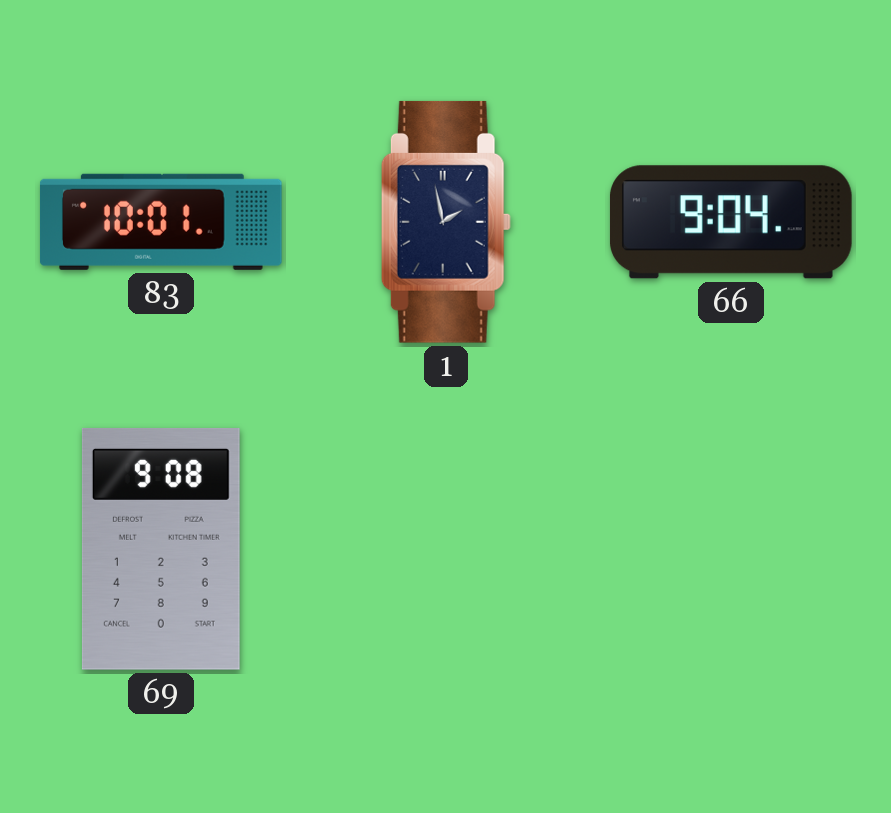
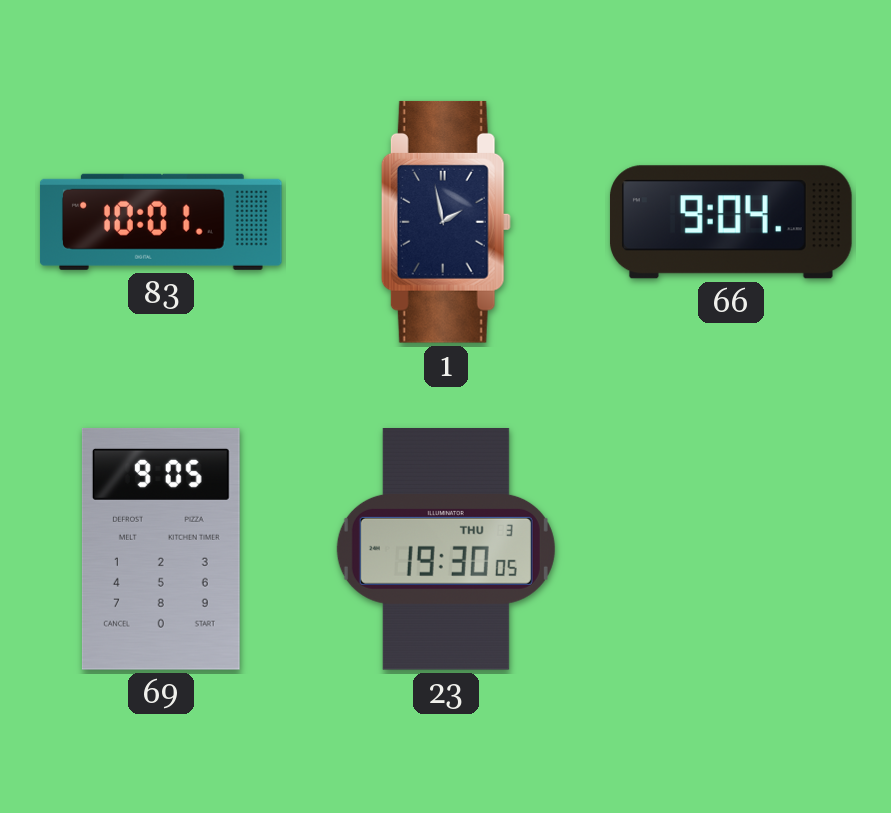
69: 9:08 -> 9:05 (161, 549)
23: none -> 19:30 (446, 550)
